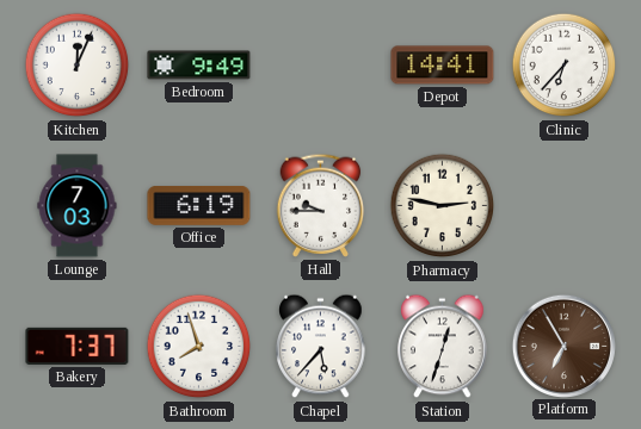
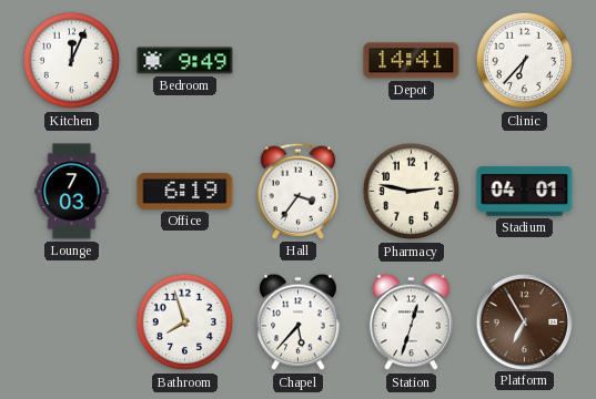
Hall: 9:45 -> 3:36 (299, 191)
Stadium: none -> 04:01 (525, 192)
Bakery: 7:37 -> none (78, 346)
